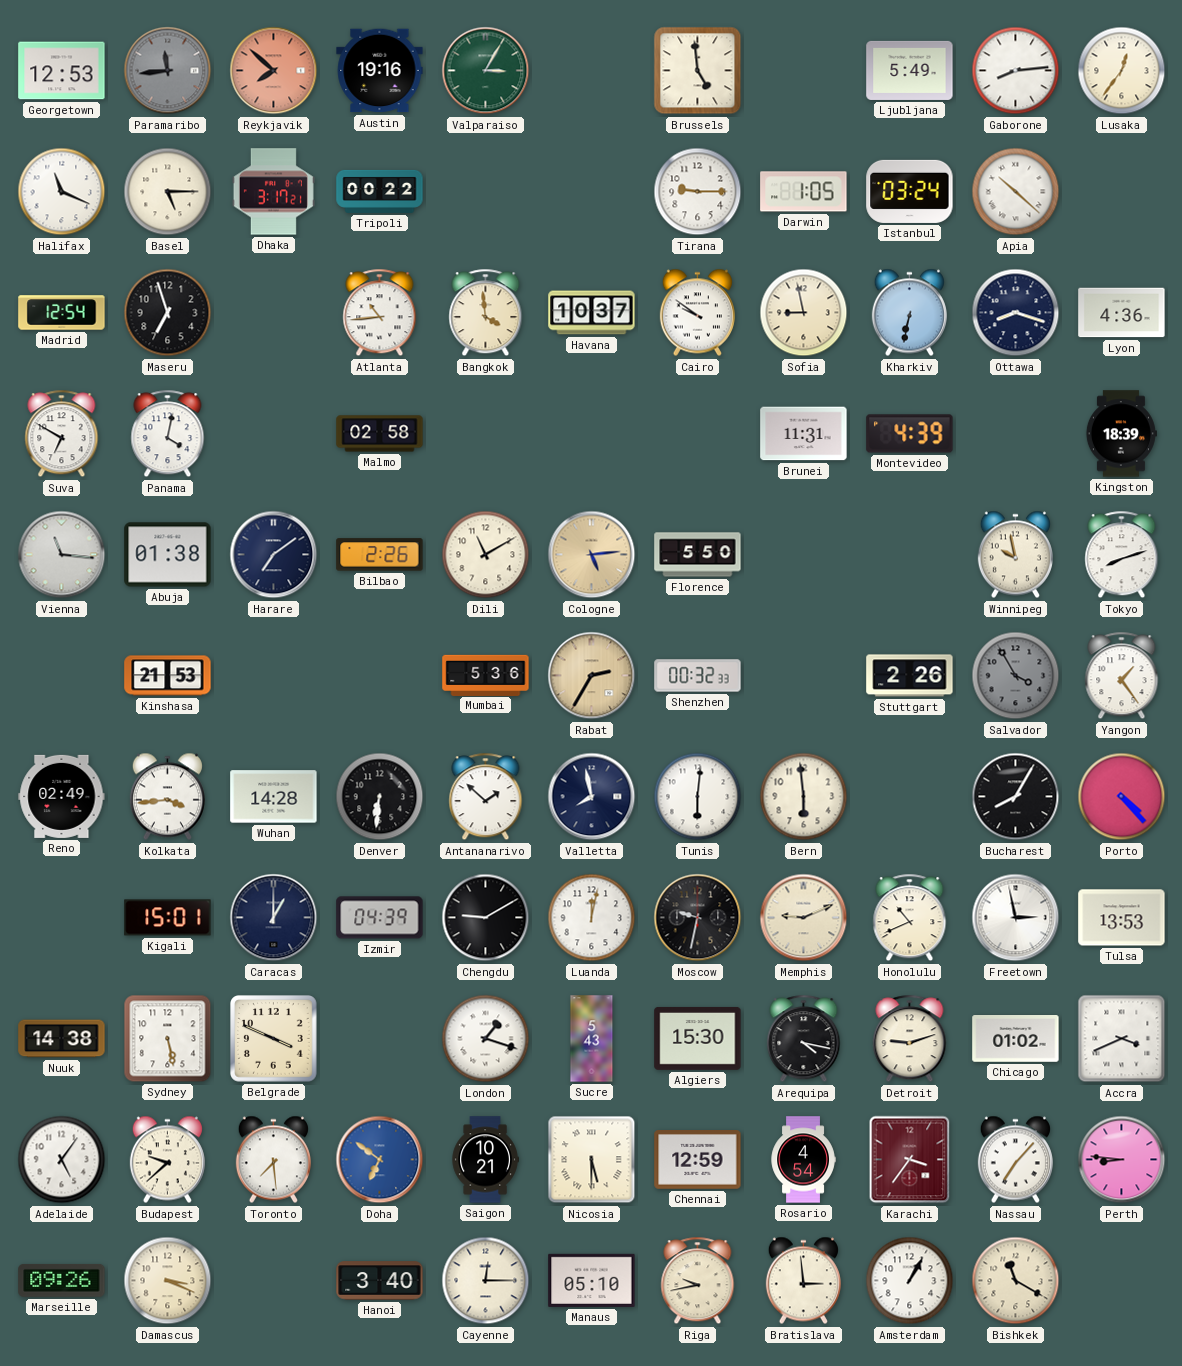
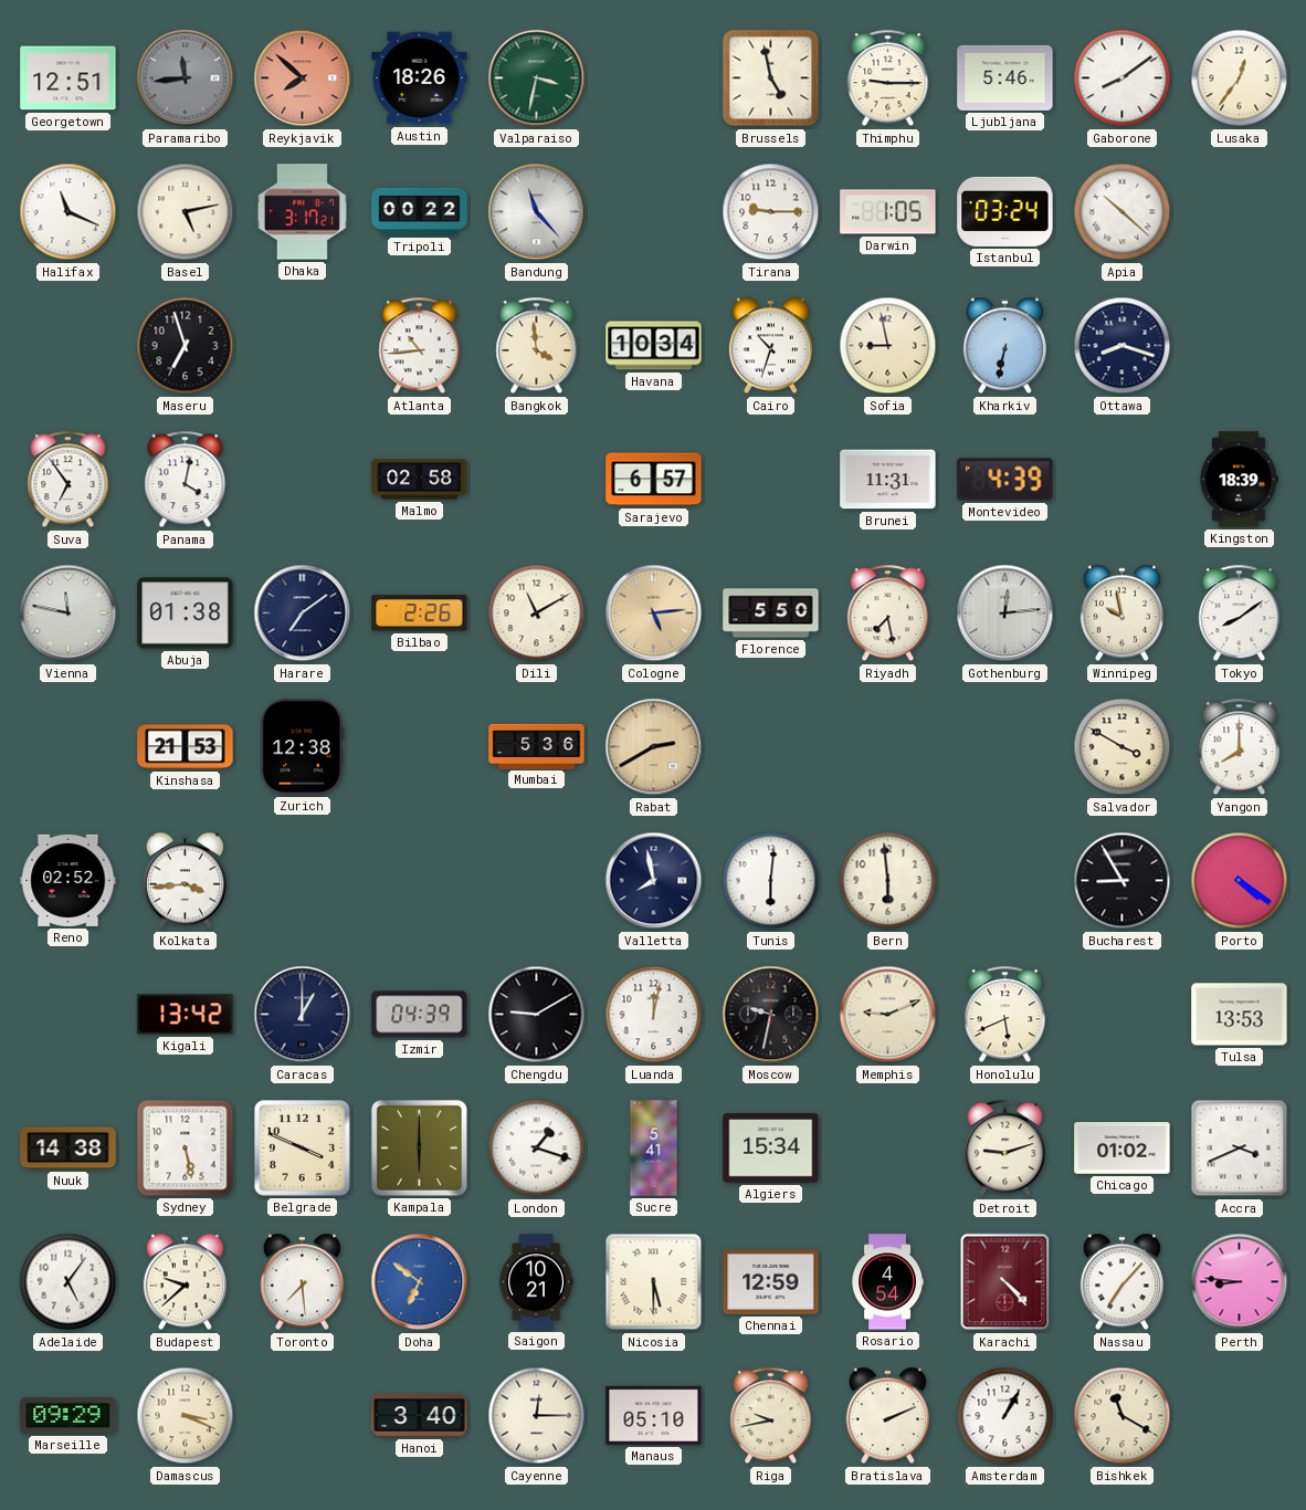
Georgetown: 12:53 -> 12:51 (69, 78)
Austin: 19:16 -> 18:26 (420, 78)
Valparaiso: 3:05 -> 3:32 (537, 78)
Brussels: 4:59 -> 4:58 (771, 78)
Thimphu: none -> 9:15 (888, 78)
Ljubljana: 5:49 -> 5:46 (1005, 77)
Gaborone: 8:14 -> 8:09 (1123, 78)
Basel: 5:15 -> 5:13 (186, 212)
Bandung: none -> 11:23 (537, 212)
Madrid: 12:54 -> none (62, 313)
Havana: 10:37 -> 10:34 (654, 346)
Cairo: 9:51 -> 10:33 (770, 346)
Lyon: 4:36 -> none (1122, 313)
Suva: 6:50 -> 6:54 (69, 480)
Sarajevo: none -> 6:57 (654, 480)
Vienna: 11:16 -> 11:47 (69, 614)
Riyadh: none -> 7:28 (888, 614)
Gothenburg: none -> 12:14 (1005, 614)
Tokyo: 8:12 -> 8:09 (1240, 614)
Zurich: none -> 12:38 (303, 747)
Rabat: 2:35 -> 2:40 (654, 747)
Shenzhen: 00:32 -> none (698, 676)
Stuttgart: 2:26 -> none (910, 676)
Salvador: 3:55 -> 3:50 (1123, 747)
Salvador dial: grey -> cream (1123, 747)
Yangon: 1:24 -> 8:00 (1240, 747)
Reno: 02:49 -> 02:52 (69, 880)
Wuhan: 14:28 -> none (274, 797)
Denver: 6:31 -> none (380, 797)
Antananarivo: 1:52 -> none (486, 797)
Bucharest: 8:05 -> 8:55 (1123, 881)
Porto: 4:23 -> 4:21 (1240, 881)
Kigali: 15:01 -> 13:42 (186, 1015)
Honolulu: 10:41 -> 5:41 (1005, 1015)
Freetown: 2:58 -> none (1016, 918)
Kampala: none -> 6:00 (419, 1147)
Sucre: 5:43 -> 5:41 (654, 1149)
Algiers: 15:30 -> 15:34 (771, 1147)
Arequipa: 4:17 -> none (804, 1039)
Karachi: 3:36 -> 4:23 (1005, 1282)
Marseille: 09:26 -> 09:29 (69, 1415)
Bratislava: 2:59 -> 2:11 (887, 1416)
